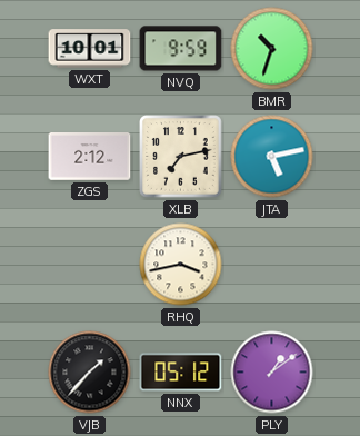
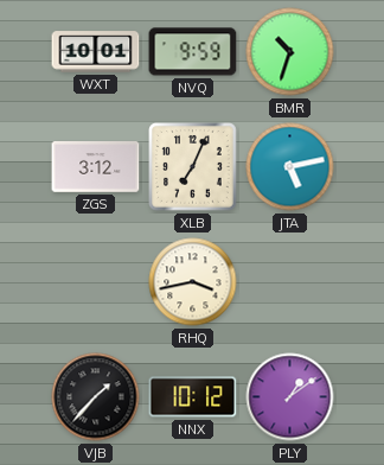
ZGS: 2:12 -> 3:12 (96, 167)
XLB: 7:13 -> 7:04 (193, 167)
NNX: 05:12 -> 10:12 (193, 397)
